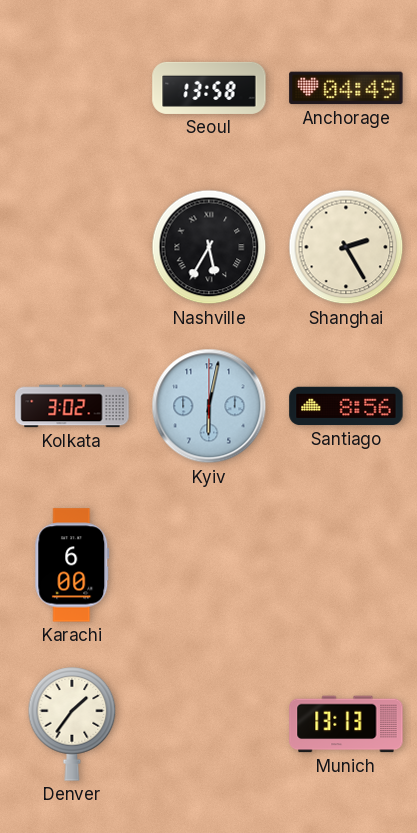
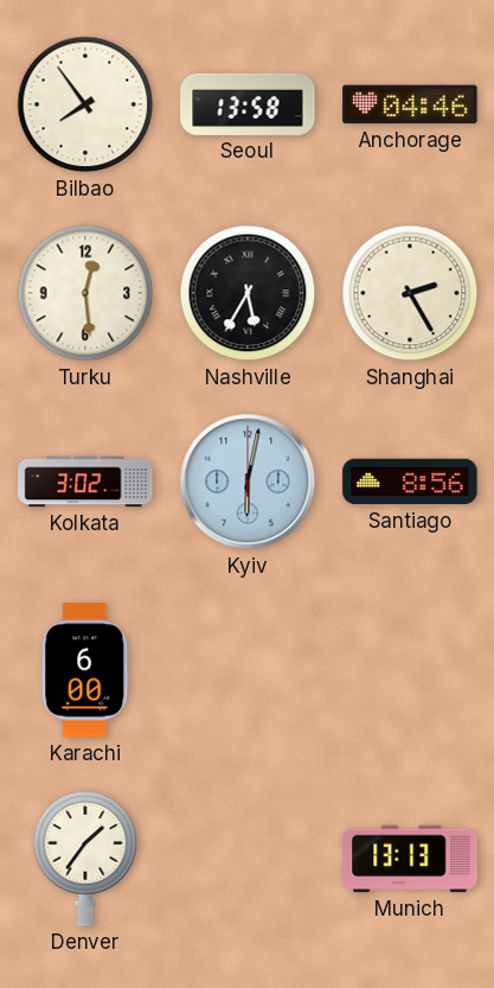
Bilbao: none -> 7:54 (85, 104)
Anchorage: 04:49 -> 04:46 (410, 104)
Turku: none -> 12:29 (85, 293)
